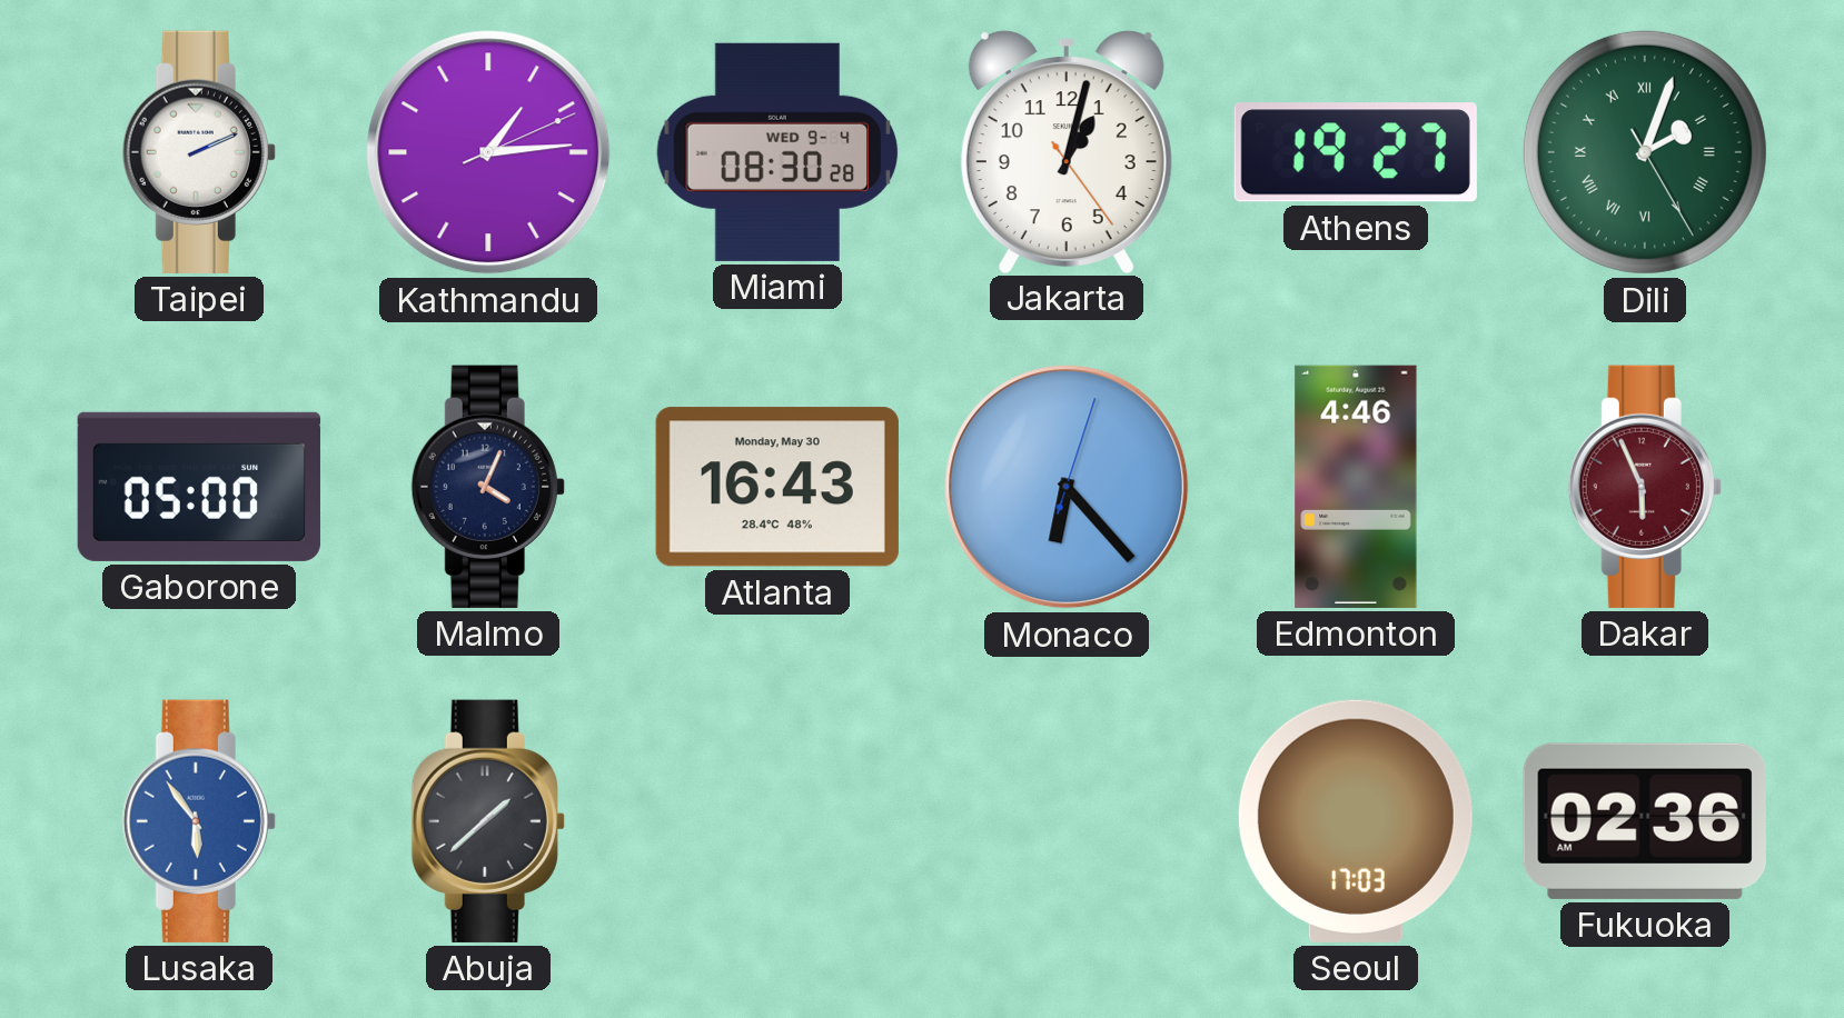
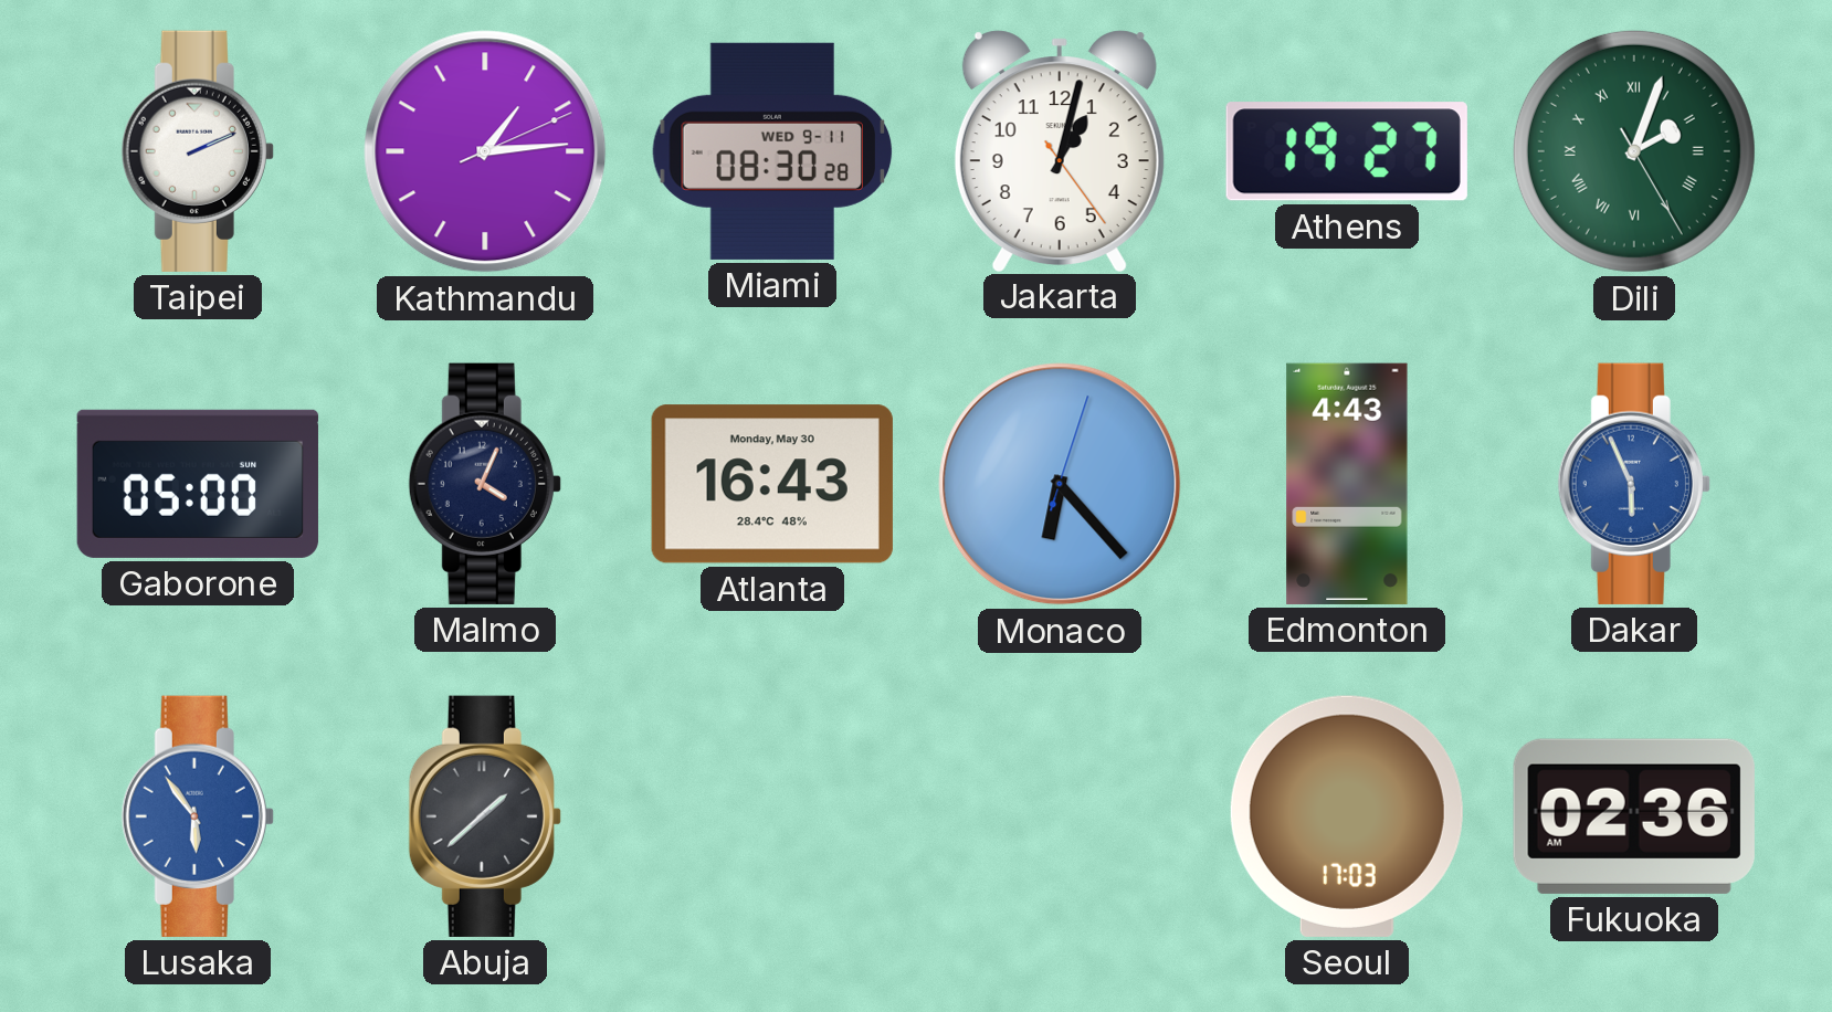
Miami date: WED 9-4 -> WED 9-11 (772, 151)
Edmonton: 4:46 -> 4:43 (1347, 484)
Dakar dial: burgundy -> blue (1634, 484)
